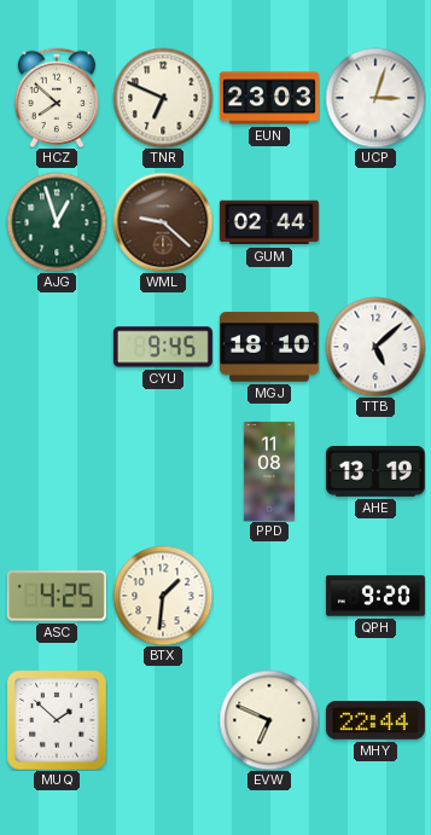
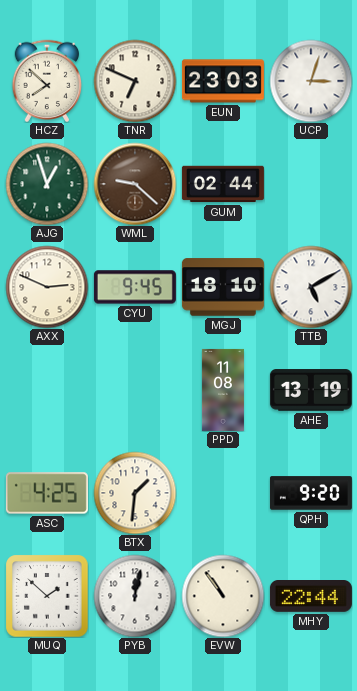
AXX: none -> 2:49 (47, 287)
TTB: 5:08 -> 5:10 (311, 287)
PYB: none -> 12:02 (135, 596)
EVW: 6:49 -> 10:54 (223, 596)
